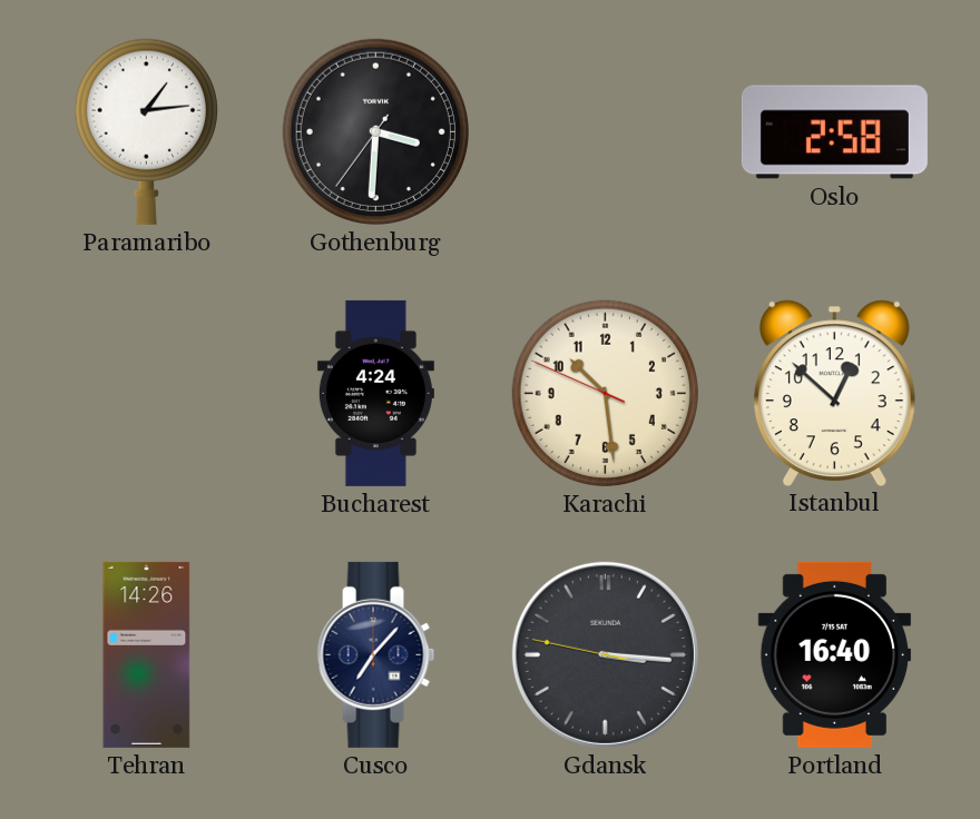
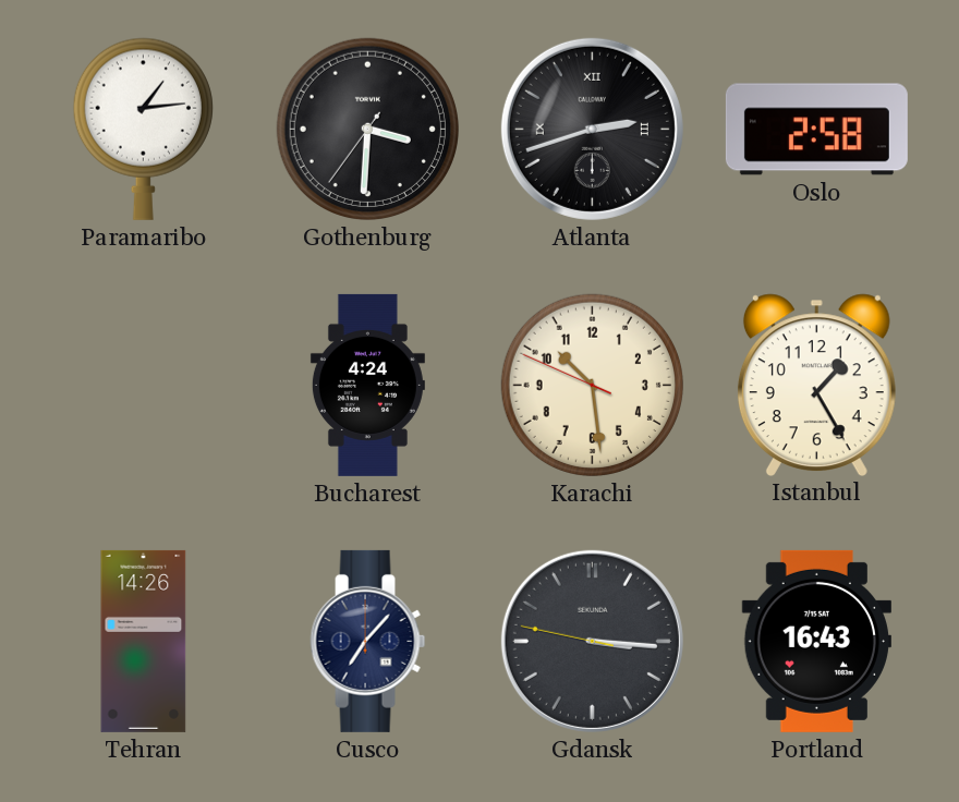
Atlanta: none -> 2:42 (592, 129)
Istanbul: 12:52 -> 1:25 (816, 385)
Portland: 16:40 -> 16:43 (816, 641)
